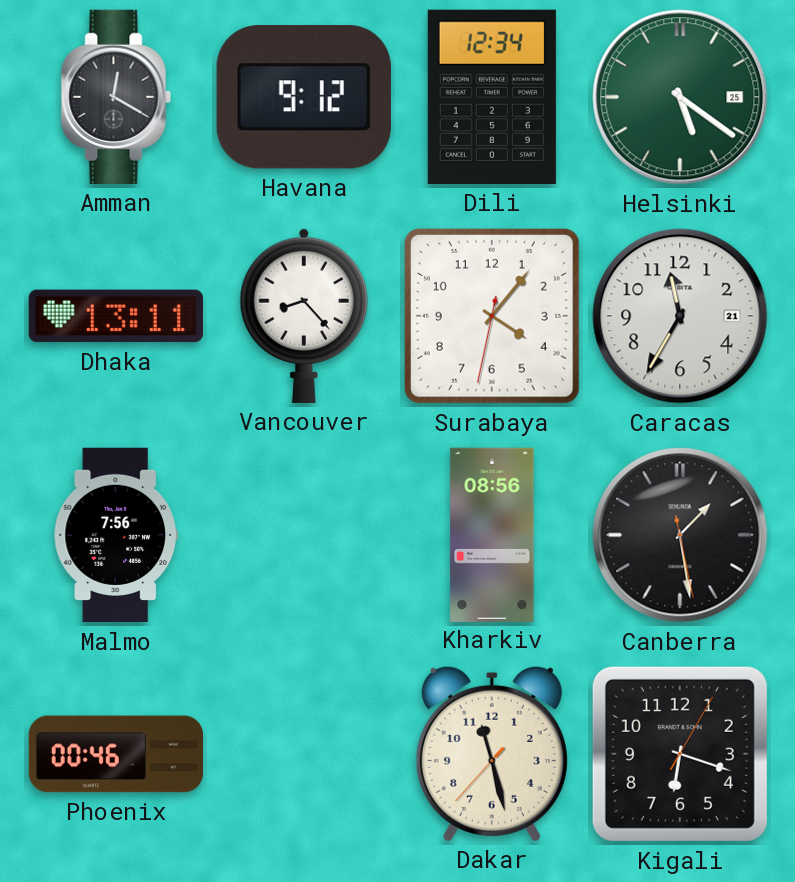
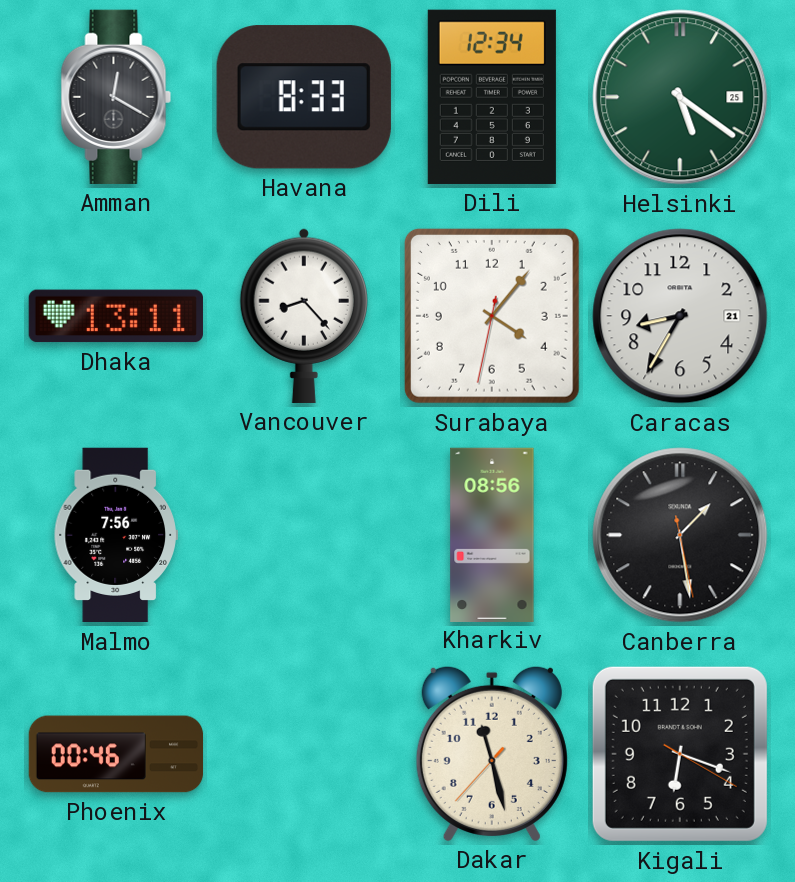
Havana: 9:12 -> 8:33 (304, 97)
Caracas: 11:35 -> 8:35 (680, 316)
Kigali: 6:18:05 -> 6:18:20 (680, 754)
